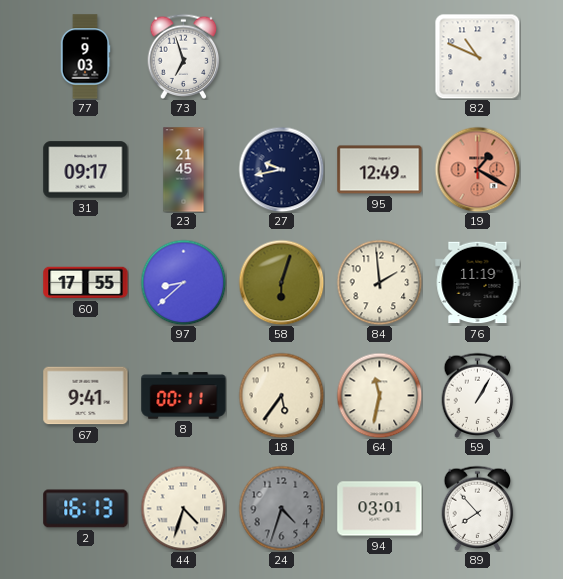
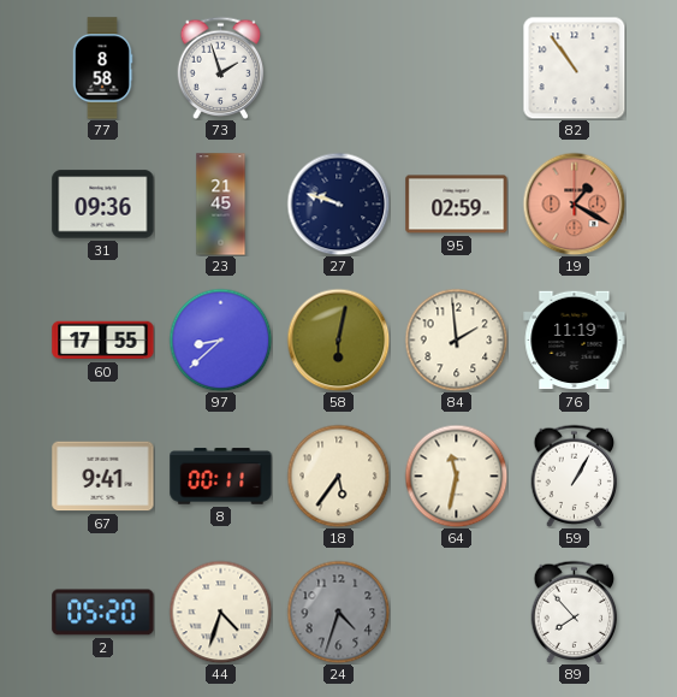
77: 9:03 -> 8:58 (102, 69)
73: 6:57 -> 1:57 (221, 67)
82: 10:49 -> 10:54 (574, 67)
31: 09:17 -> 09:36 (103, 205)
27: 9:43 -> 9:48 (338, 203)
95: 12:49 -> 02:59 (457, 205)
58: 6:03 -> 6:02 (338, 339)
2: 16:13 -> 05:20 (103, 613)
94: 03:01 -> none (380, 509)
